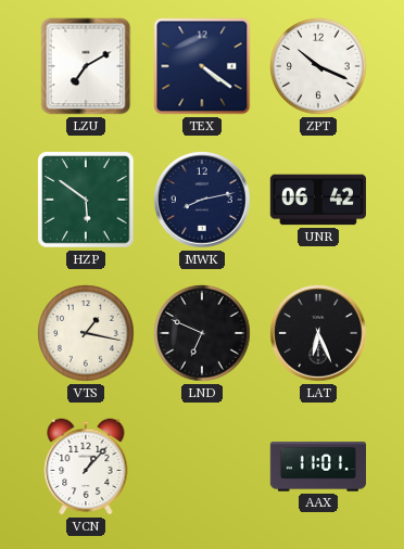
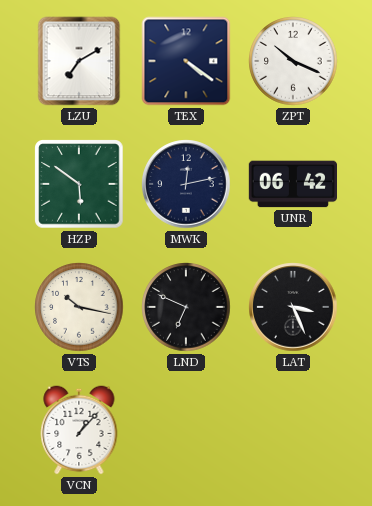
MWK: 8:13 -> 12:13 (186, 184)
VTS: 1:17 -> 10:17 (79, 307)
LAT: 6:26 -> 3:26 (293, 307)
AAX: 11:01 -> none (317, 467)
